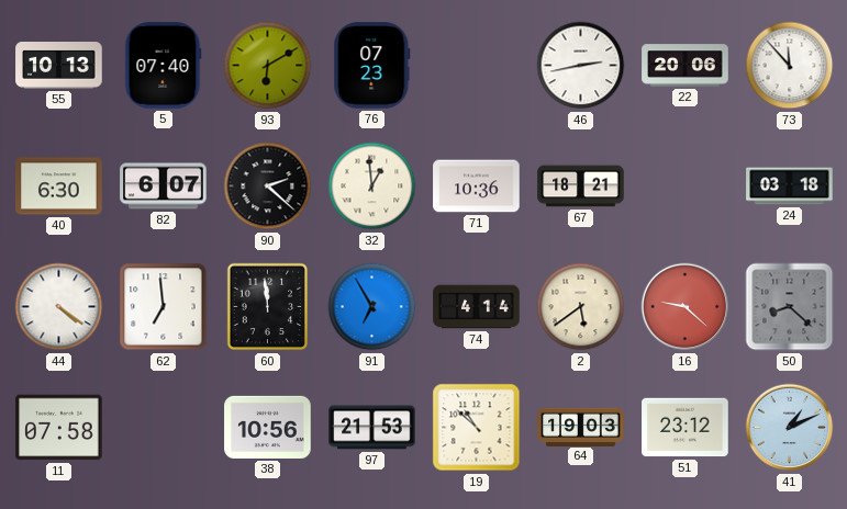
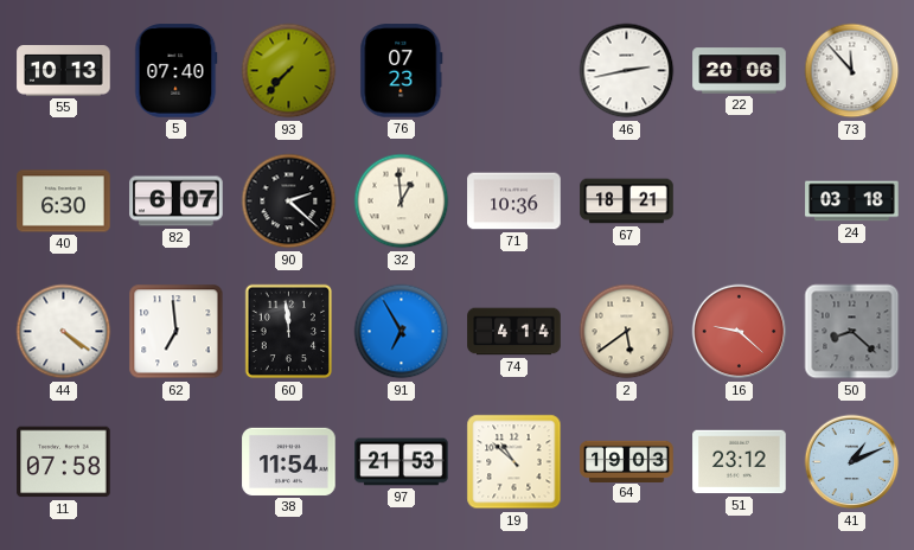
93: 6:10 -> 7:37 (289, 71)
38: 10:56 -> 11:54 (289, 461)
